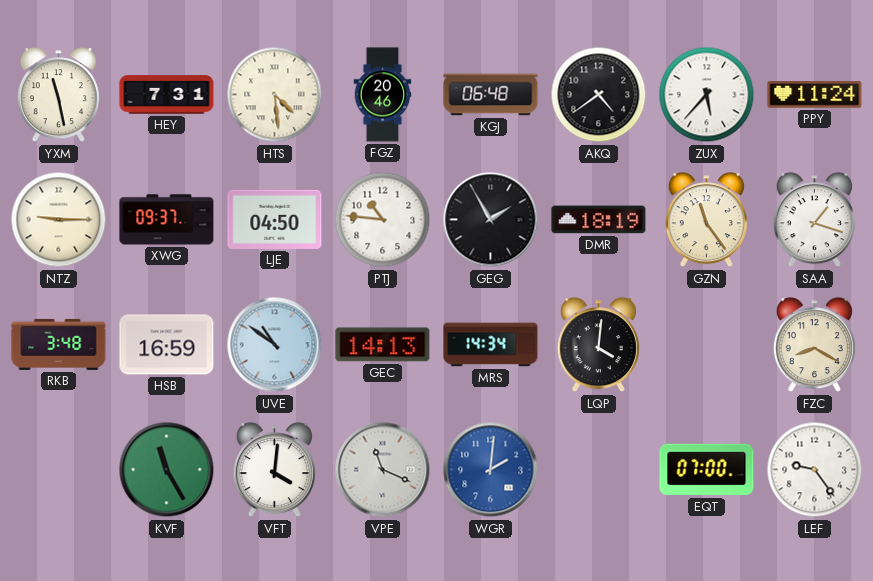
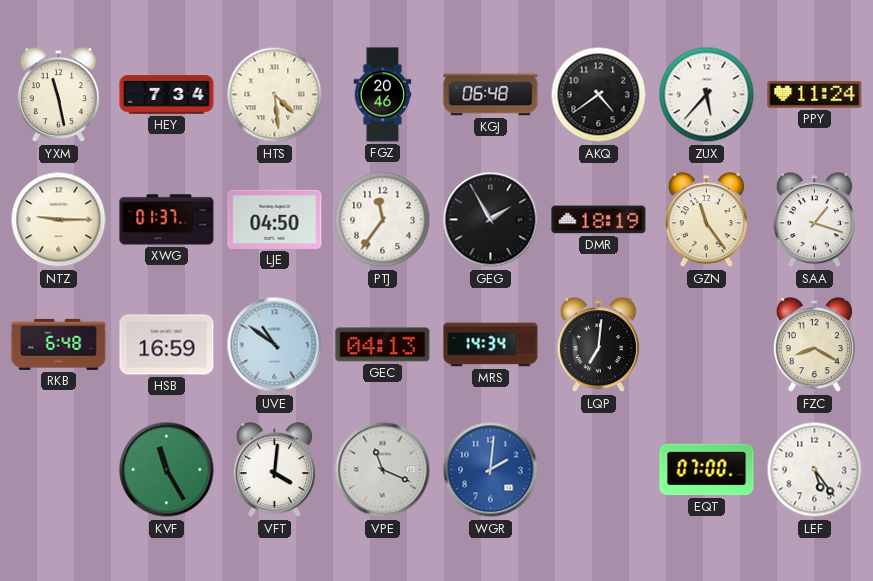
HEY: 7:31 -> 7:34 (167, 95)
XWG: 09:37 -> 01:37 (167, 220)
PTJ: 10:46 -> 11:36 (383, 220)
RKB: 3:48 -> 6:48 (59, 344)
GEC: 14:13 -> 04:13 (383, 345)
LQP: 4:01 -> 7:01 (598, 345)
LEF: 9:24 -> 5:24 (815, 470)
